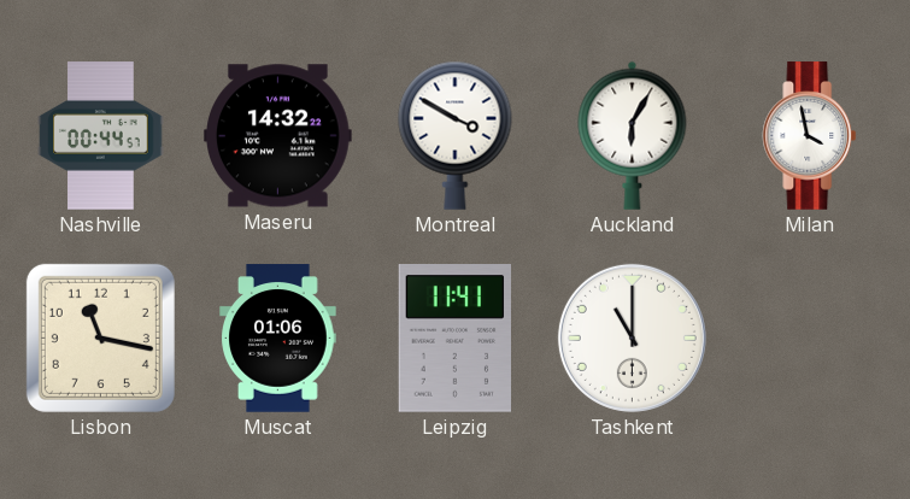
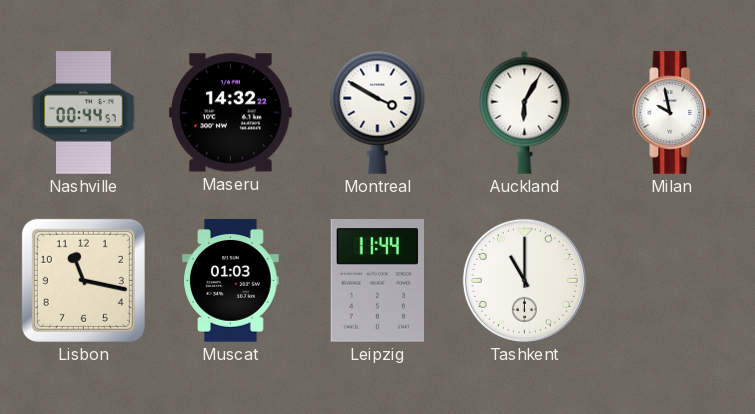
Milan: 3:58 -> 9:58 (672, 113)
Muscat: 01:06 -> 01:03 (231, 281)
Leipzig: 11:41 -> 11:44 (377, 281)
